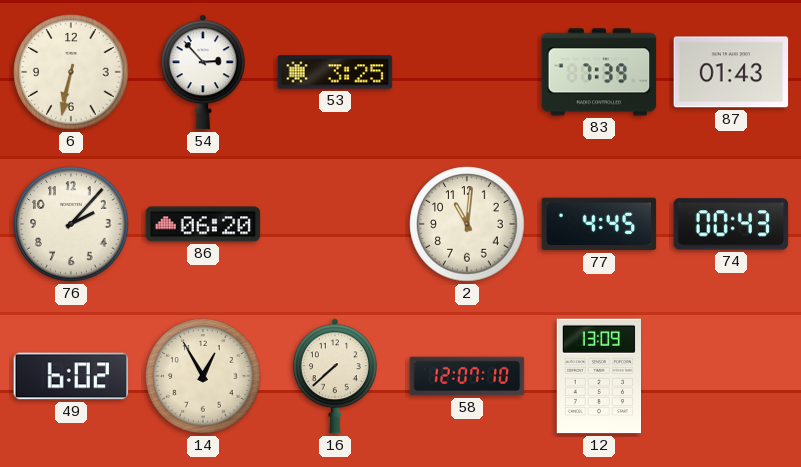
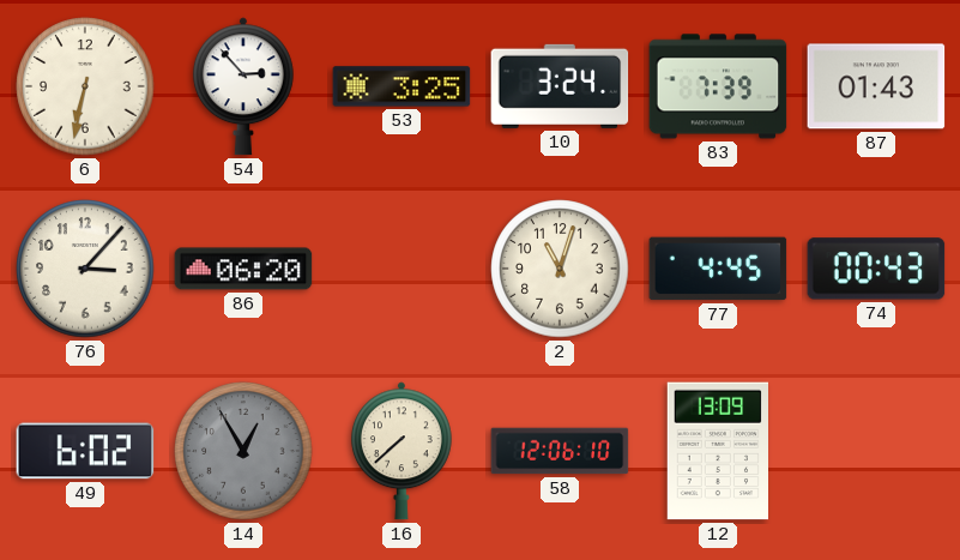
10: none -> 3:24 (560, 86)
76: 2:07 -> 3:07 (85, 269)
2: 11:01 -> 11:03 (560, 269)
14 dial: cream -> grey (243, 451)
58: 12:07 -> 12:06 (560, 451)
